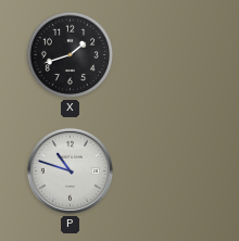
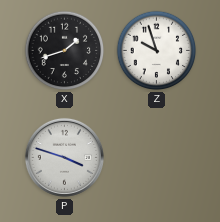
Z: none -> 9:57 (157, 51)
P: 10:48 -> 3:48 (64, 157)
